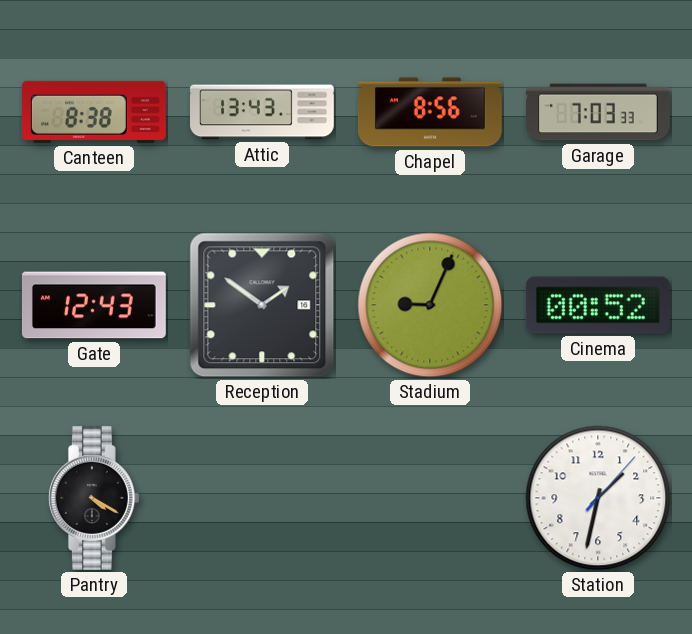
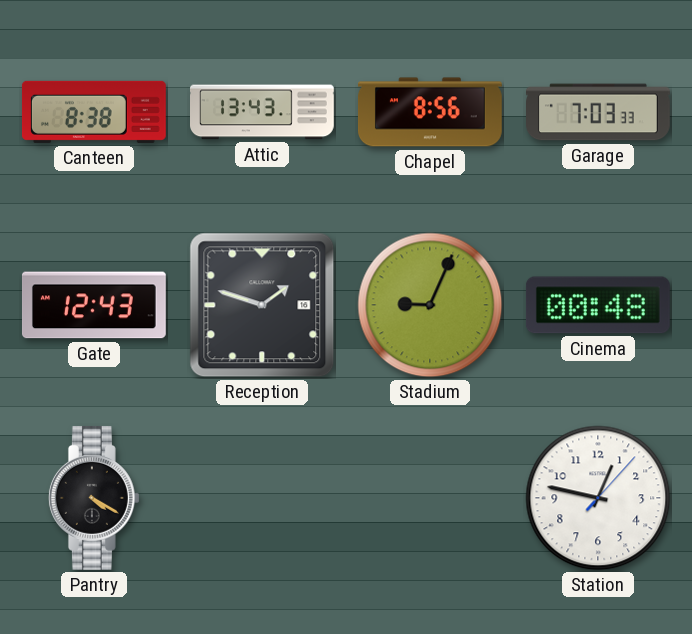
Reception: 1:51 -> 1:48 (262, 305)
Cinema: 00:52 -> 00:48 (598, 305)
Station: 1:32 -> 12:47 (598, 498)
